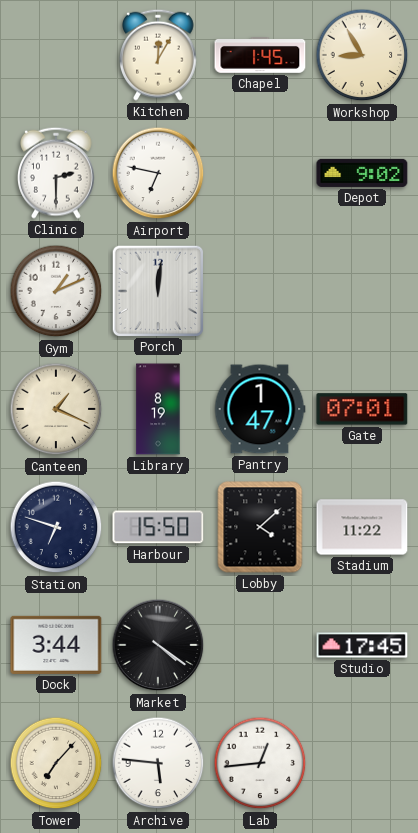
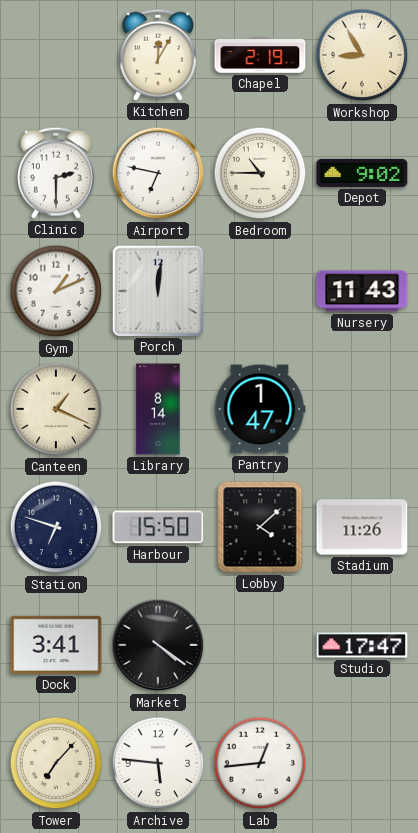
Chapel: 1:45 -> 2:19 (260, 55)
Bedroom: none -> 10:45 (260, 173)
Nursery: none -> 11:43 (362, 291)
Library: 8:19 -> 8:14 (158, 409)
Gate: 07:01 -> none (362, 409)
Stadium: 11:22 -> 11:26 (362, 527)
Dock: 3:44 -> 3:41 (56, 645)
Studio: 17:45 -> 17:47 (362, 645)
